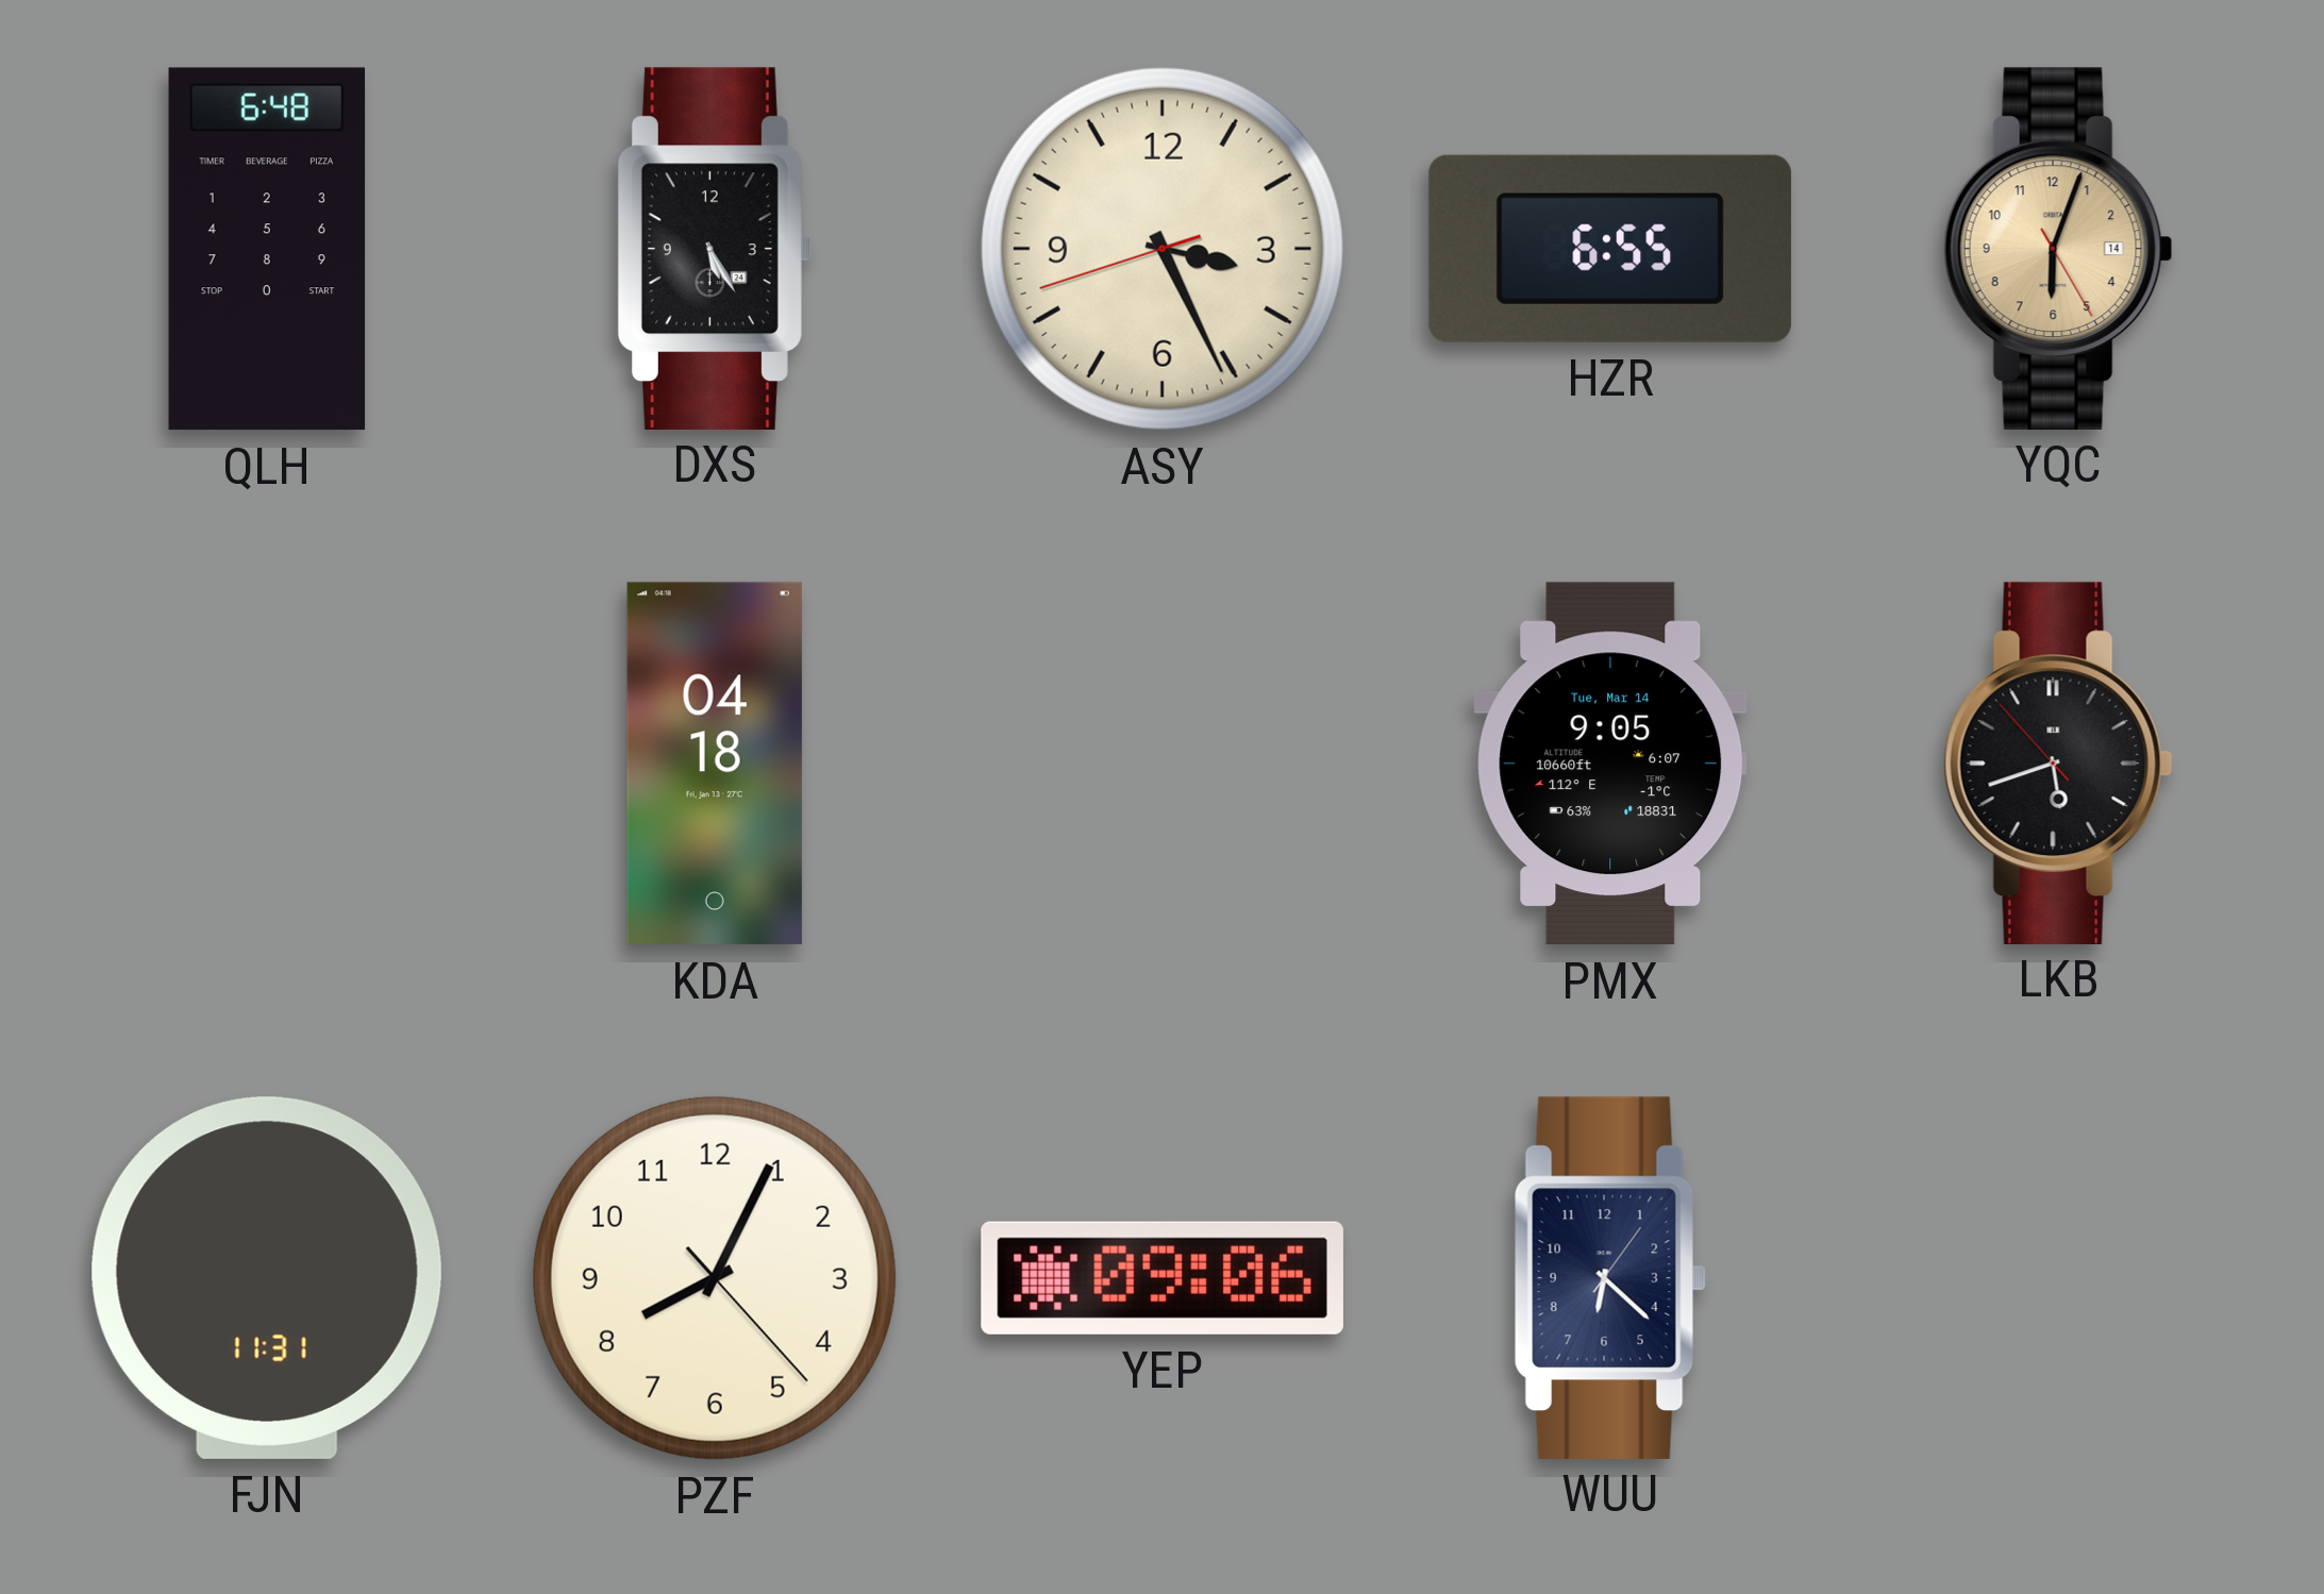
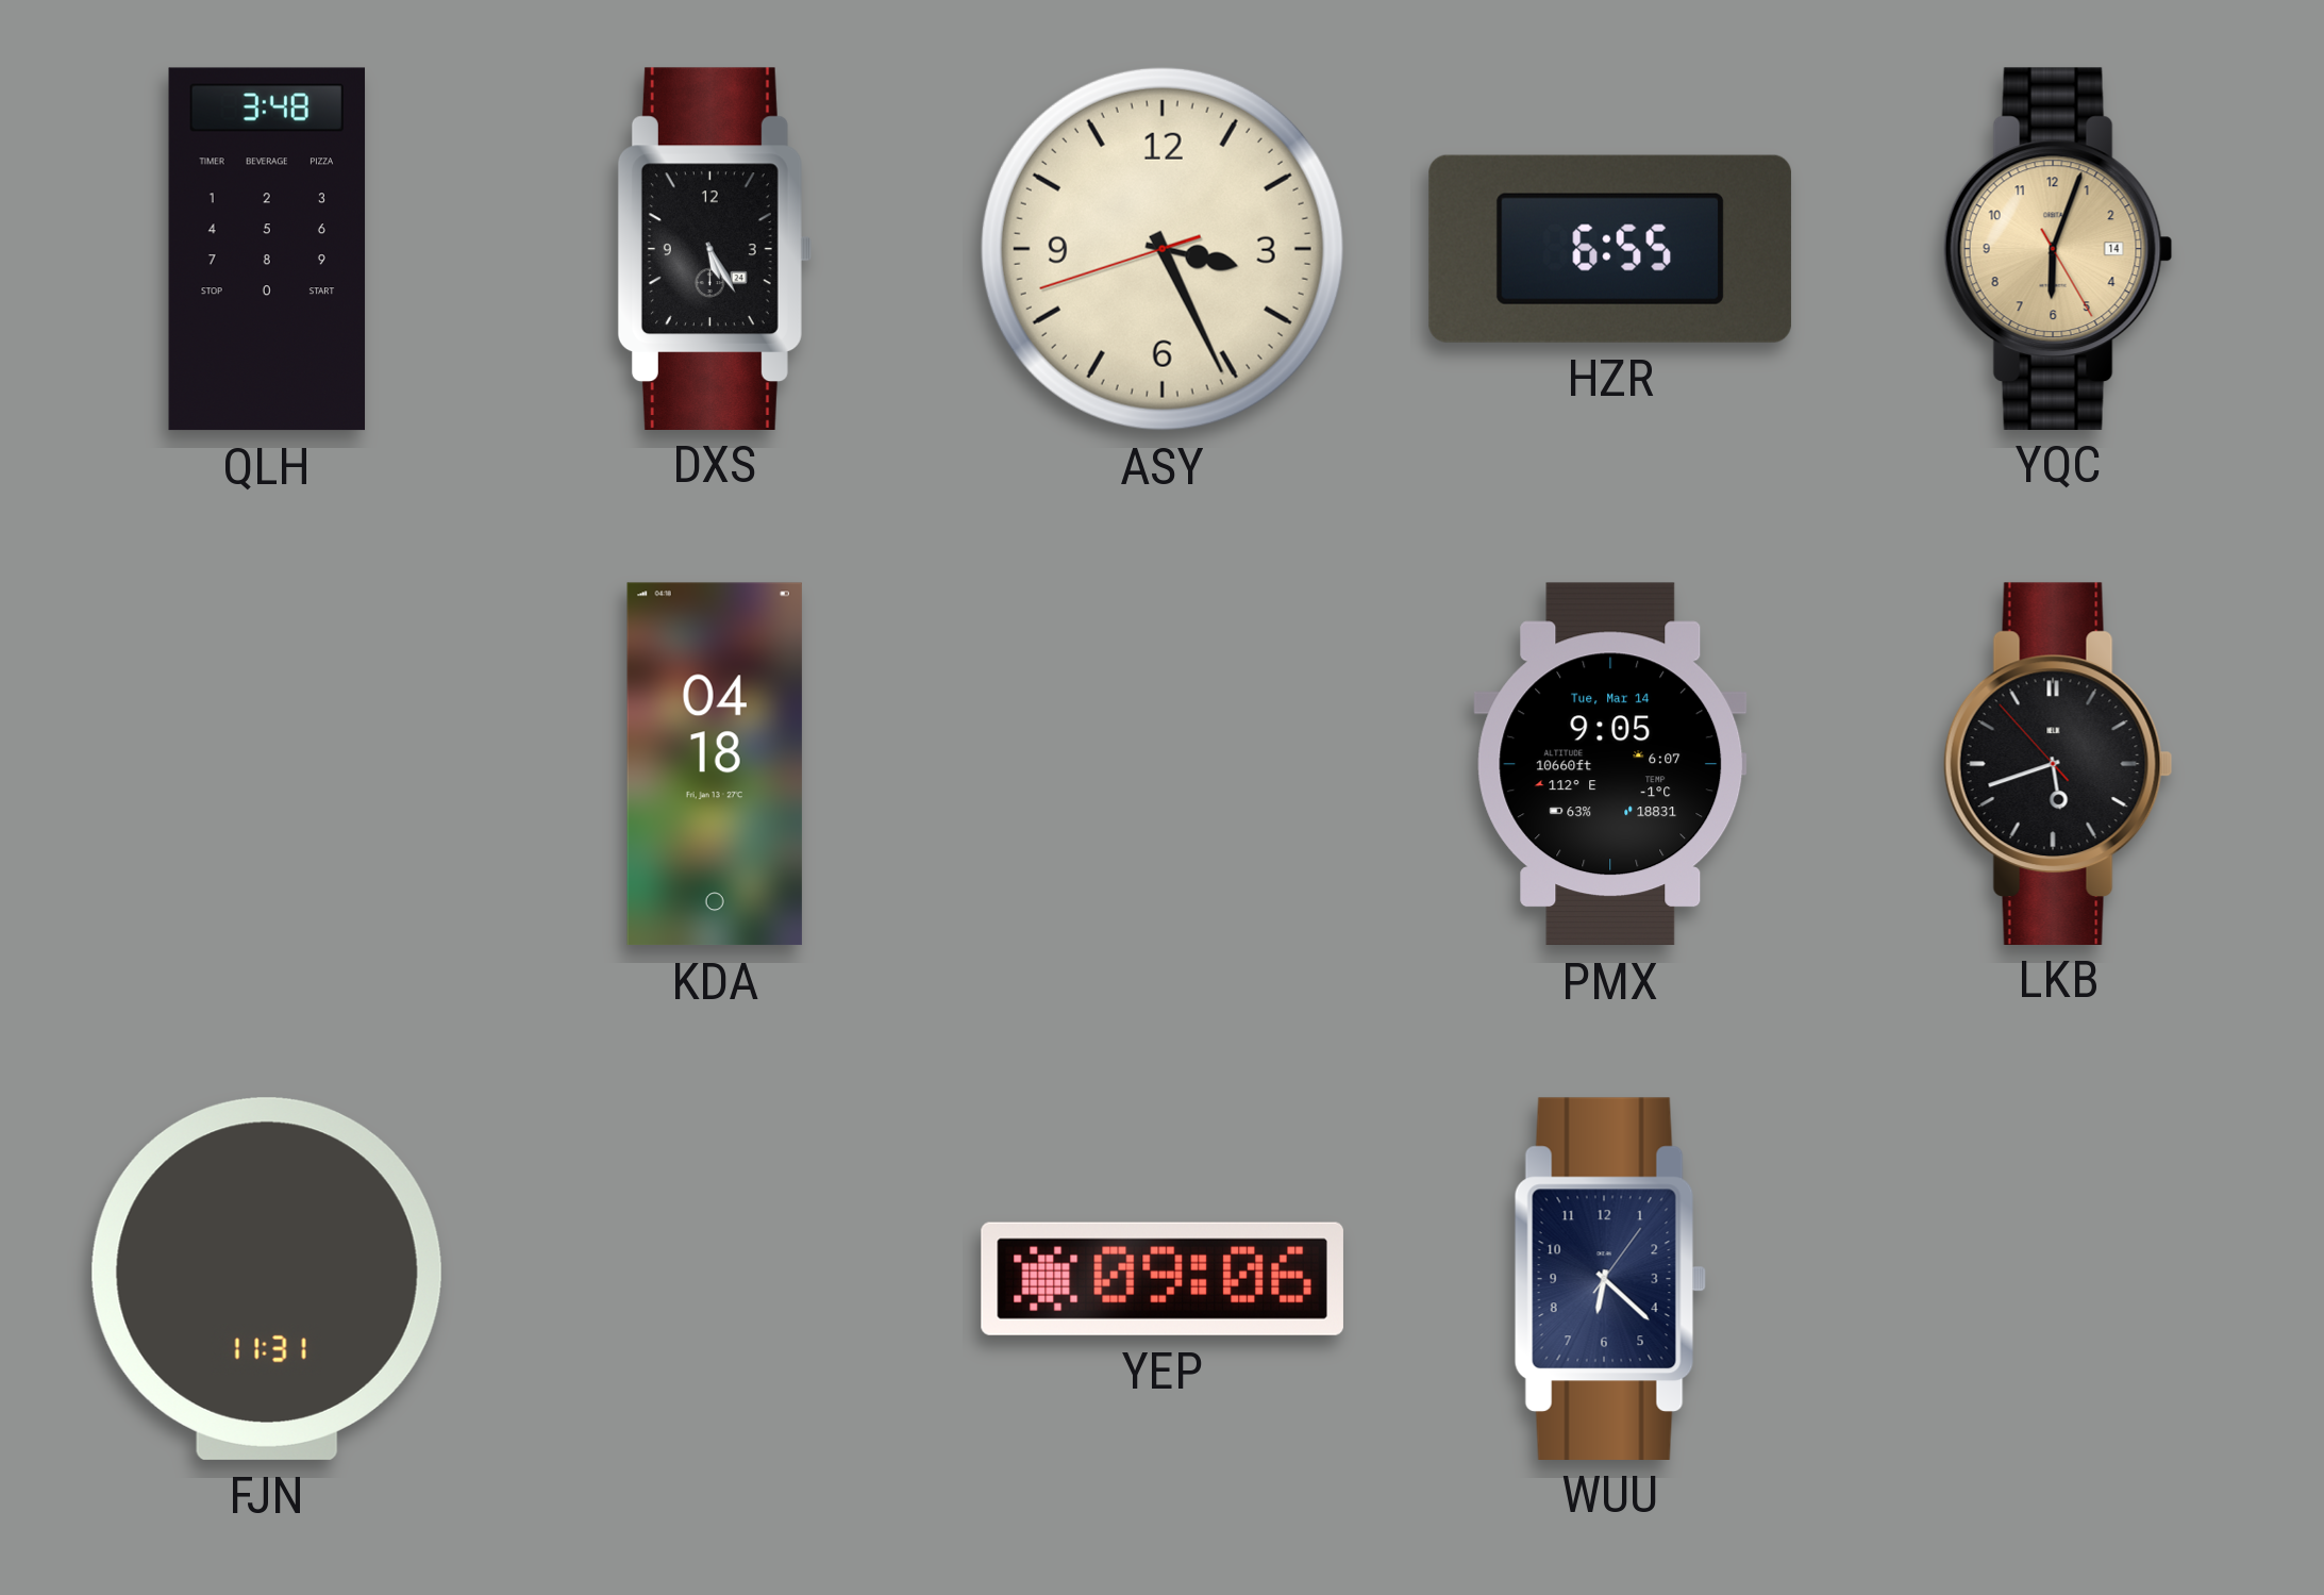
QLH: 6:48 -> 3:48 (267, 249)
PZF: 8:04 -> none (715, 1278)
